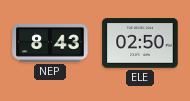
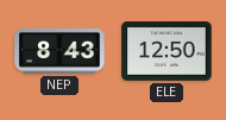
ELE: 02:50 -> 12:50 (167, 51)
